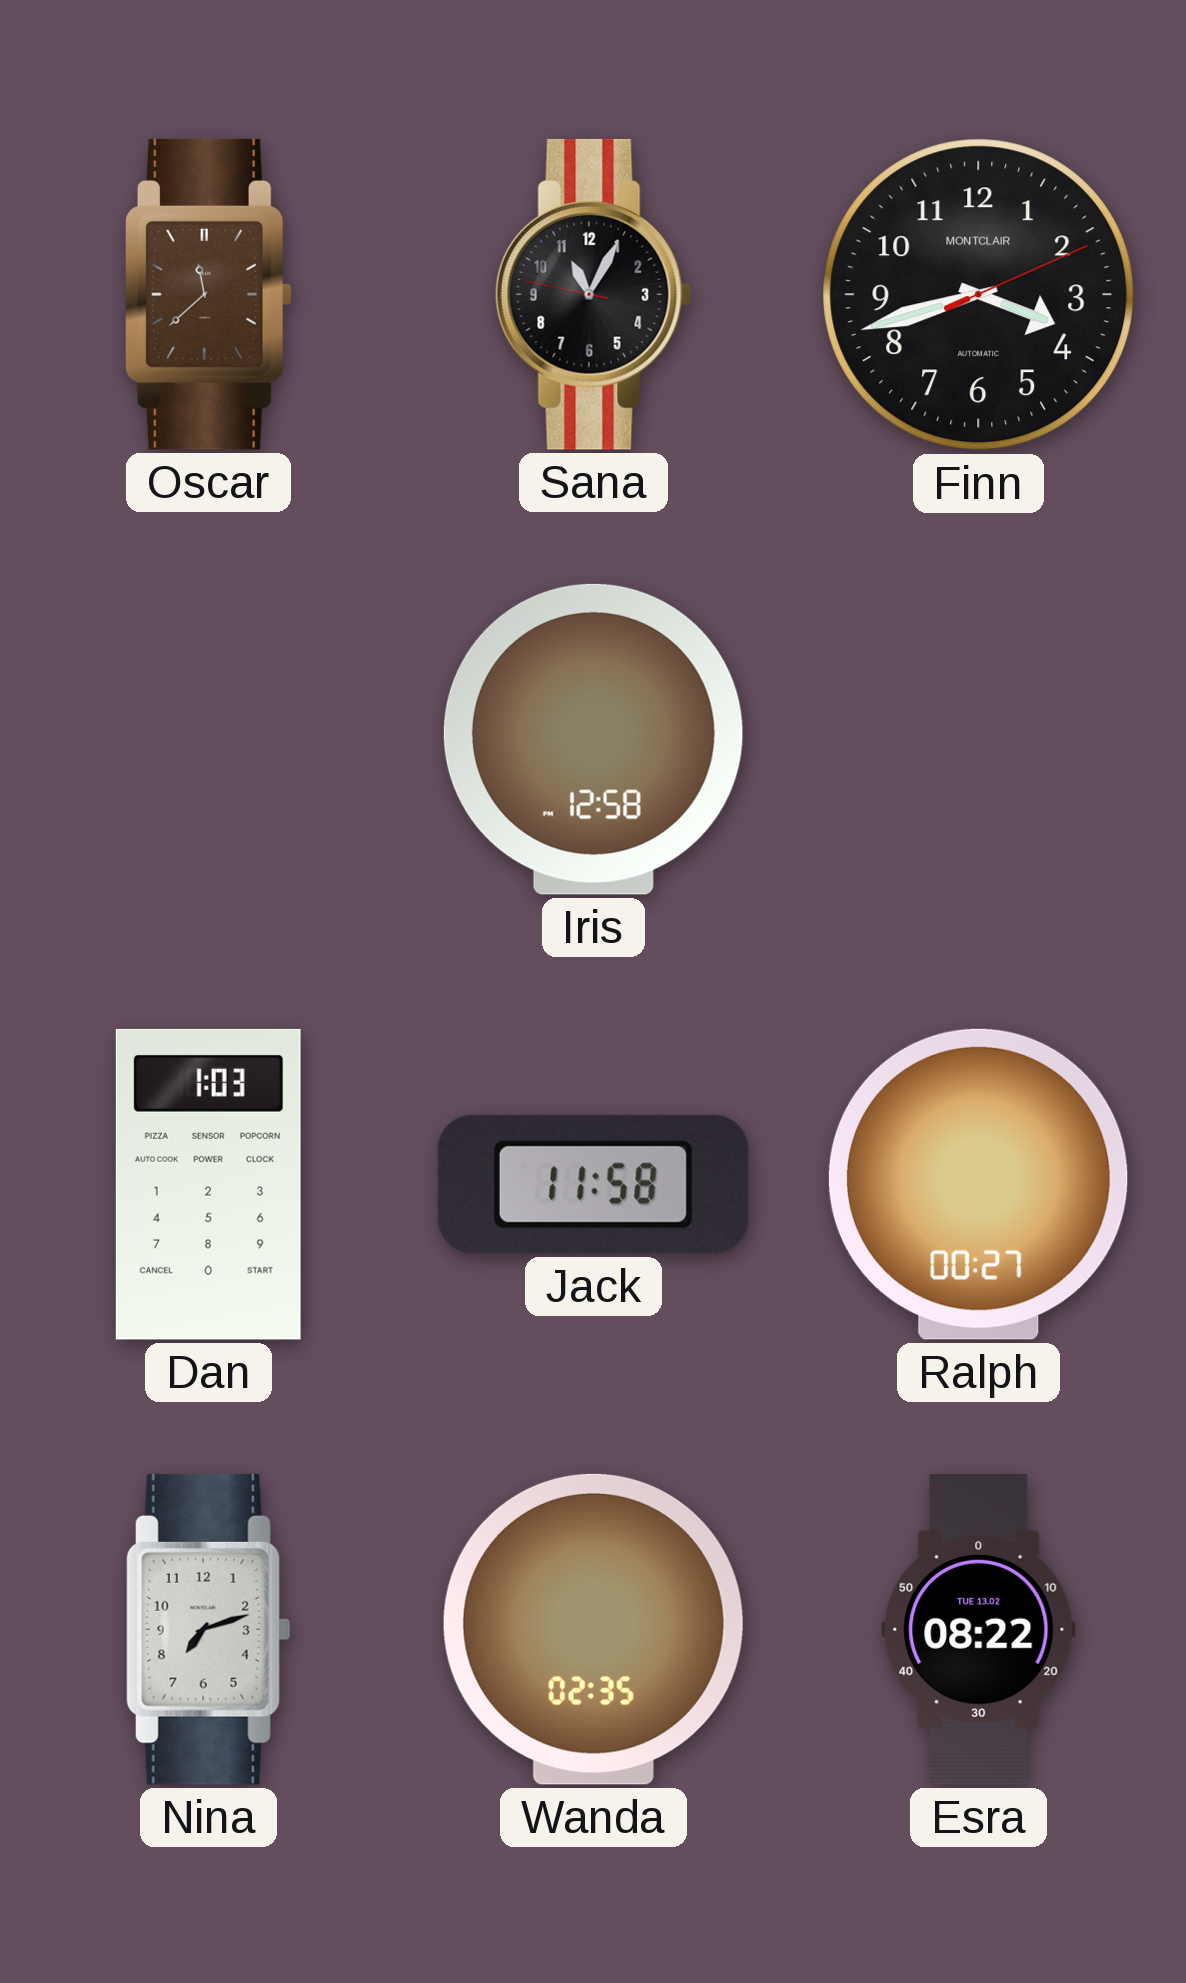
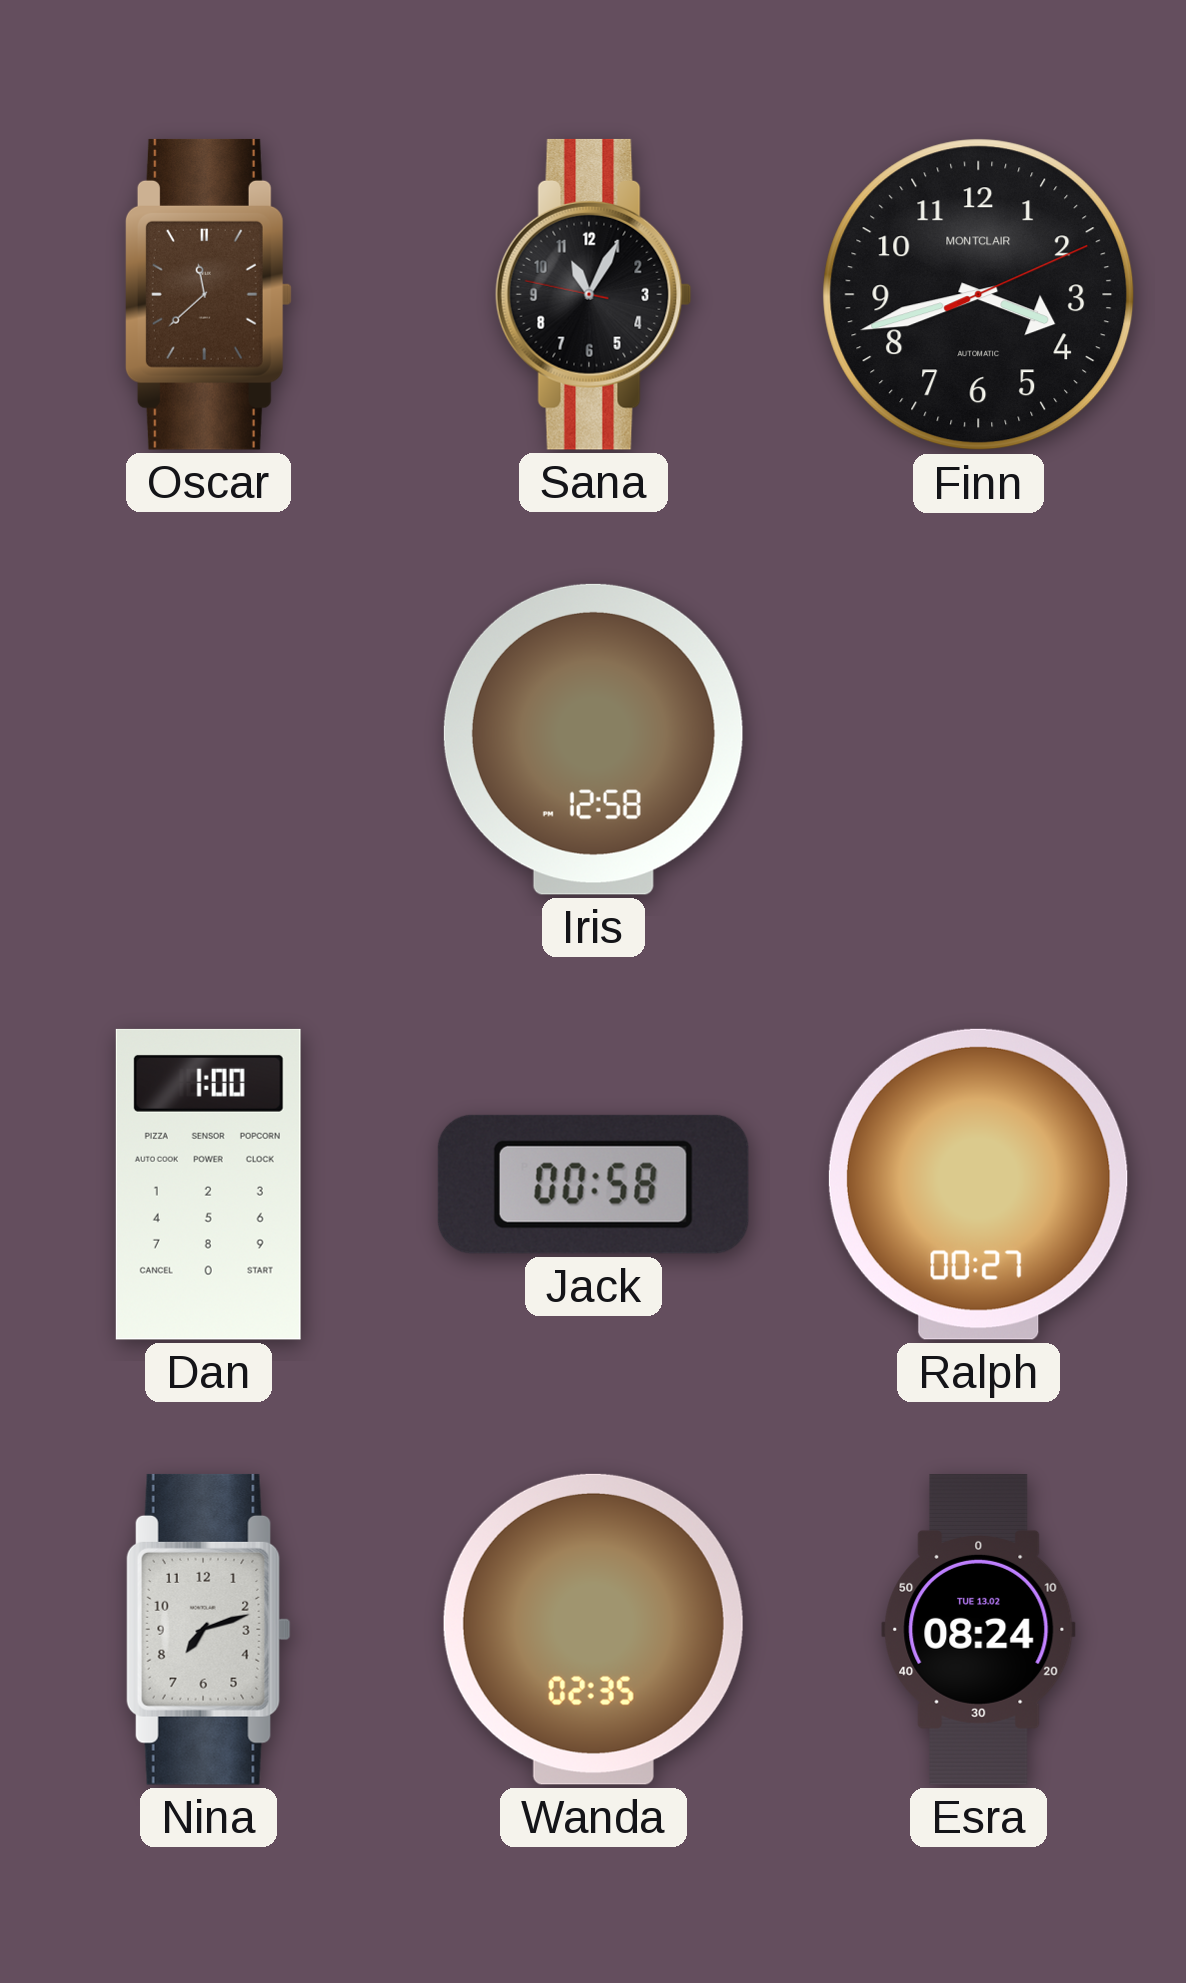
Dan: 1:03 -> 1:00 (208, 1184)
Jack: 11:58 -> 00:58 (593, 1184)
Esra: 08:22 -> 08:24 (979, 1630)
